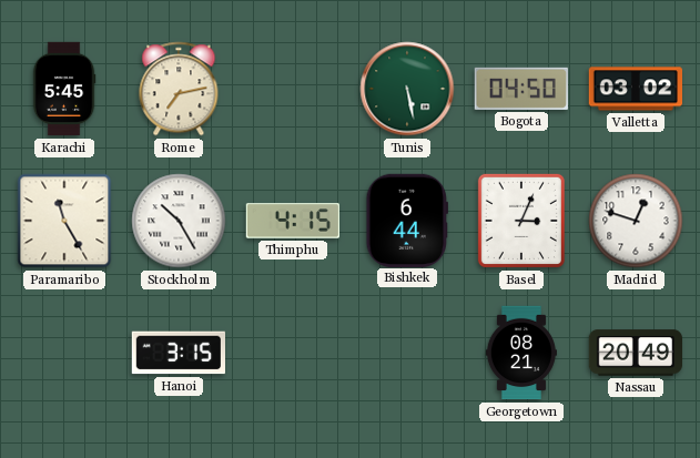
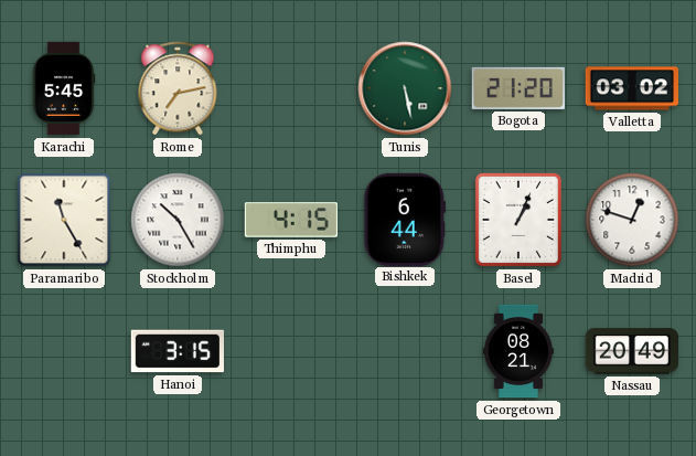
Bogota: 04:50 -> 21:20 (518, 88)
Basel: 3:04 -> 1:04 (518, 220)
